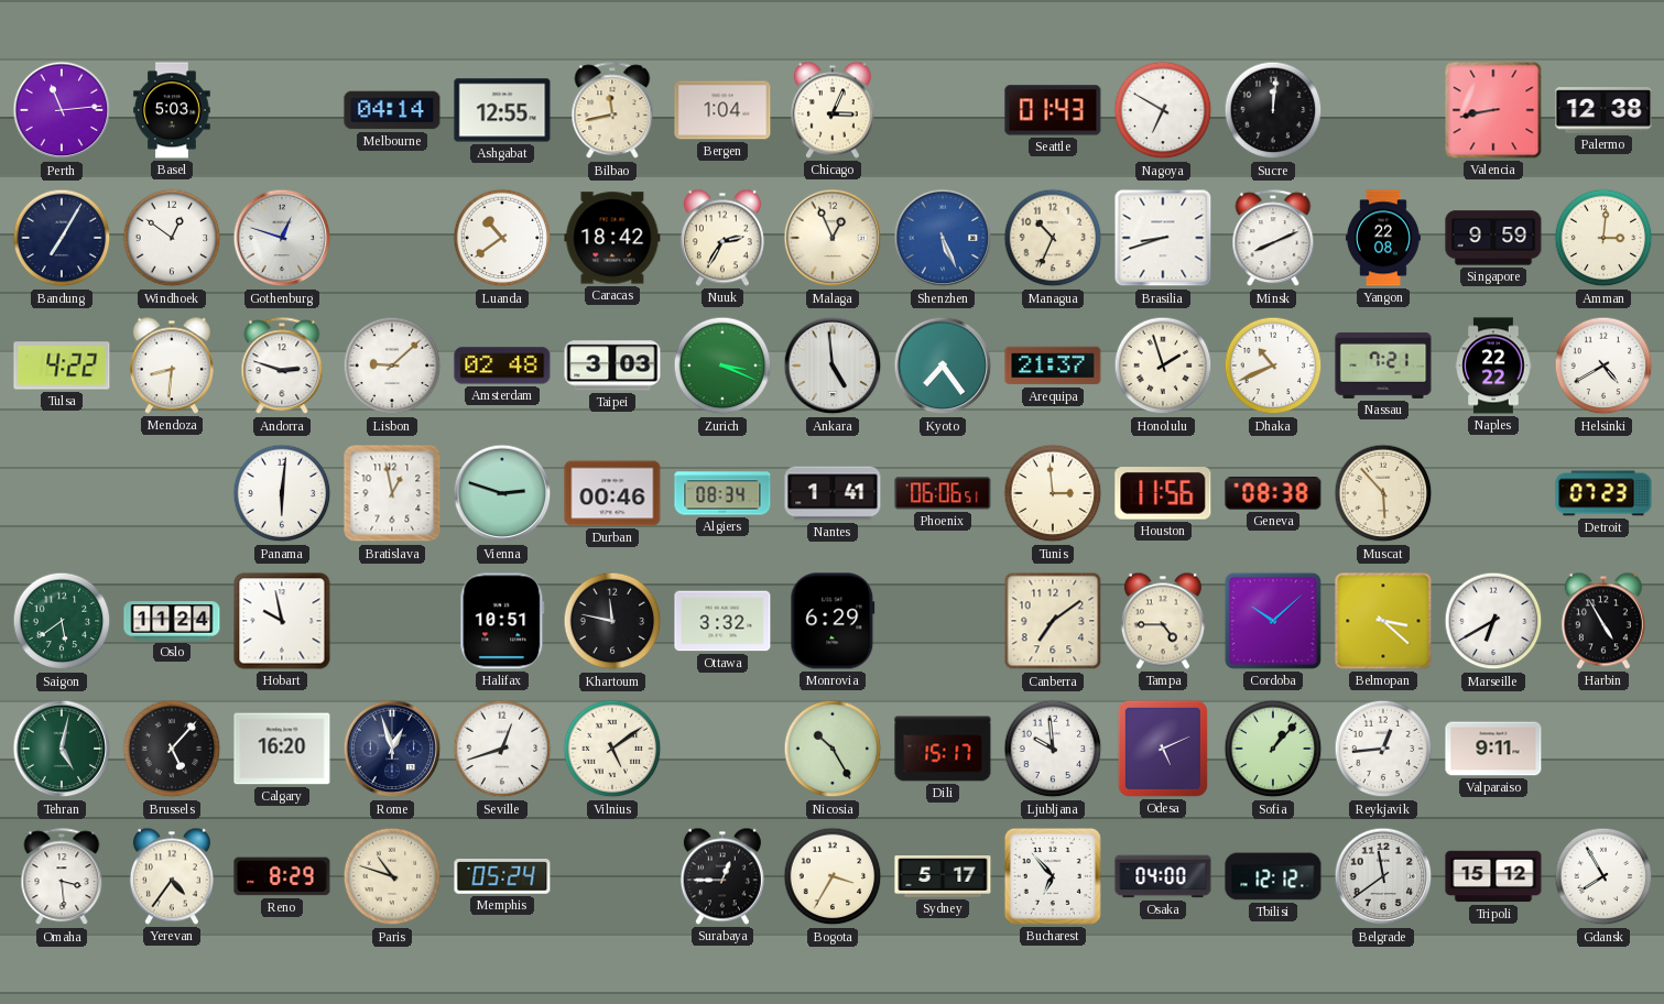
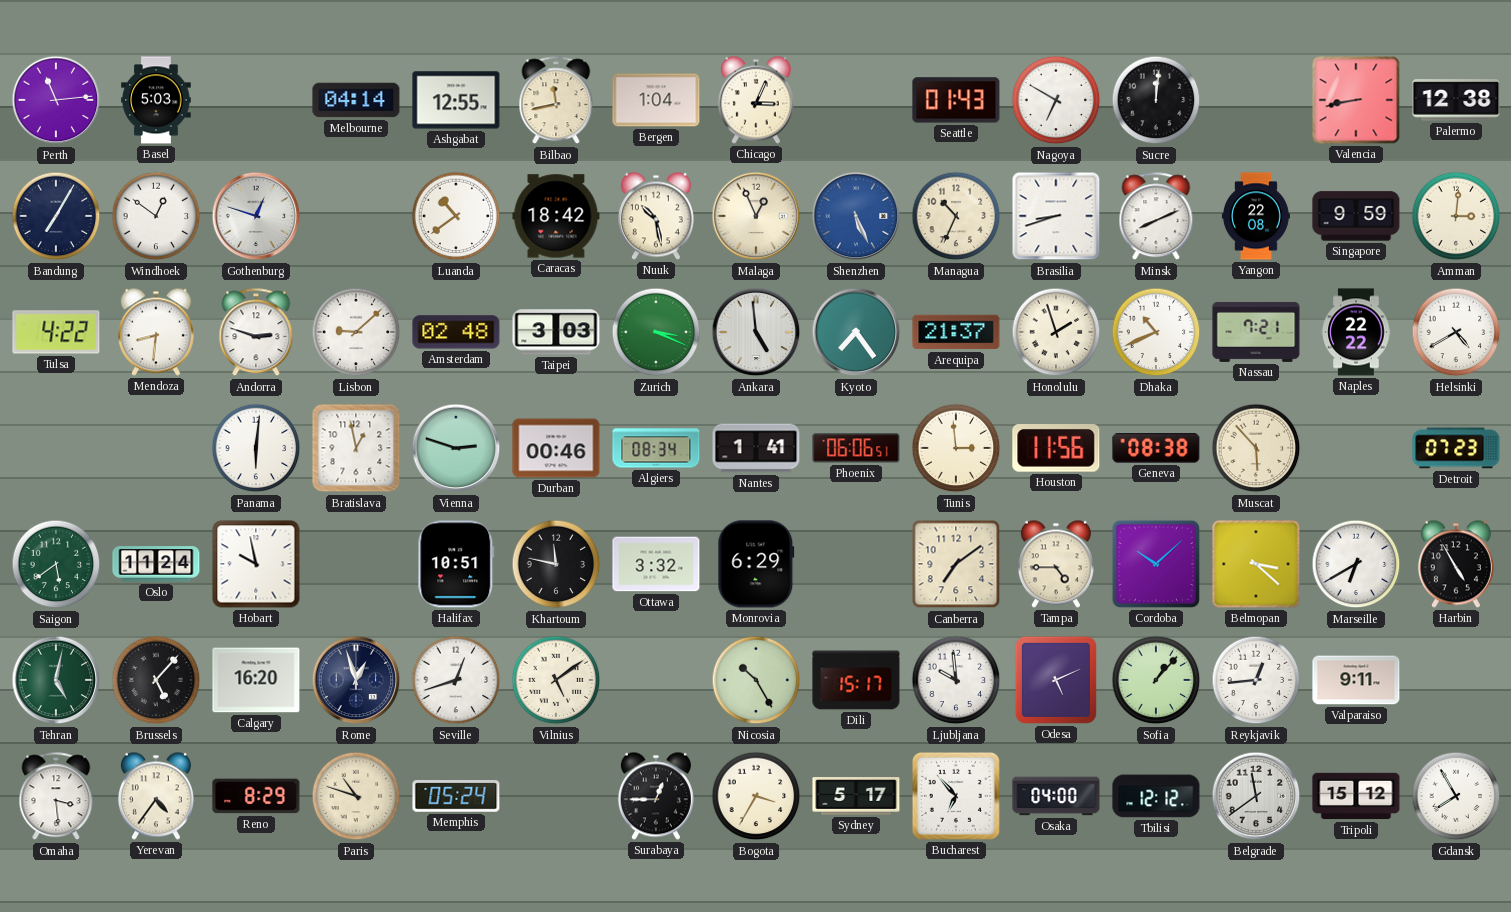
Nuuk: 2:35 -> 10:28 (656, 216)
